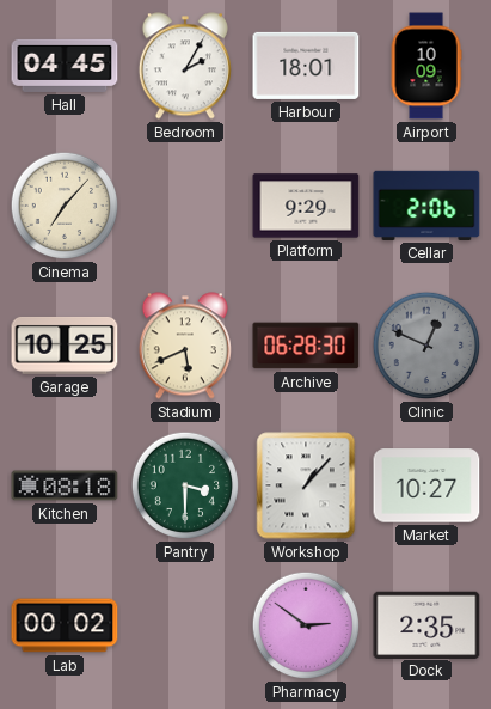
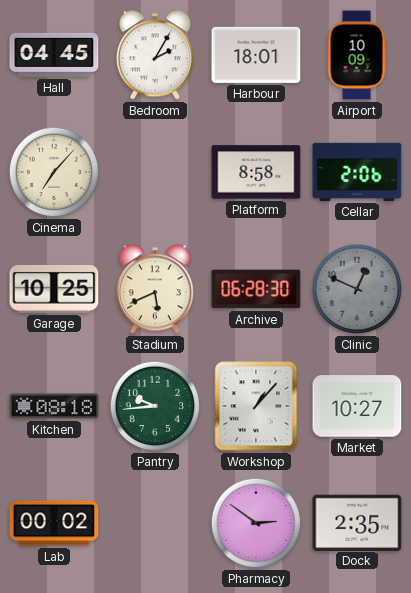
Platform: 9:29 -> 8:58 (256, 172)
Pantry: 3:30 -> 9:44 (155, 406)
